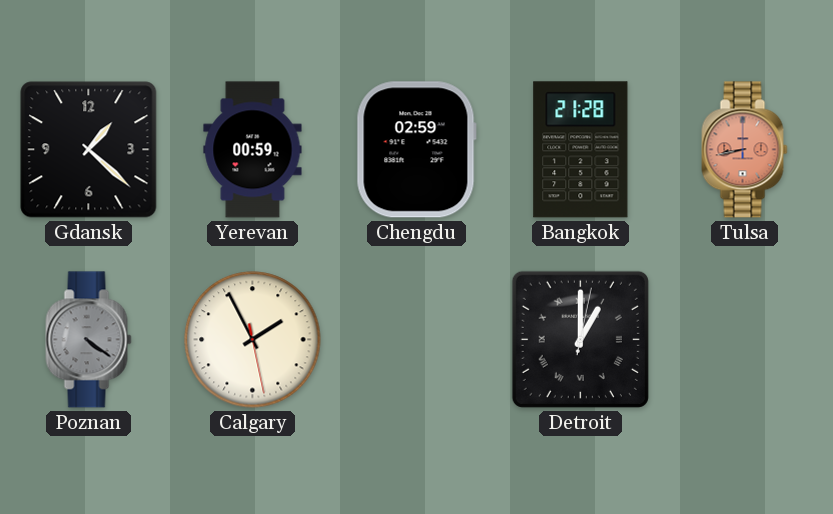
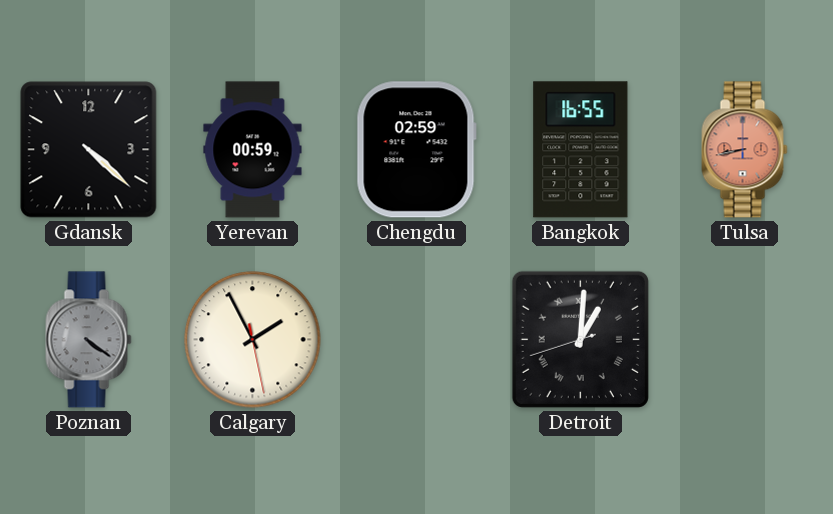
Gdansk: 1:22 -> 4:22 (89, 150)
Bangkok: 21:28 -> 16:55 (581, 150)
Detroit: 1:00:02 -> 1:00:42 (580, 339)
